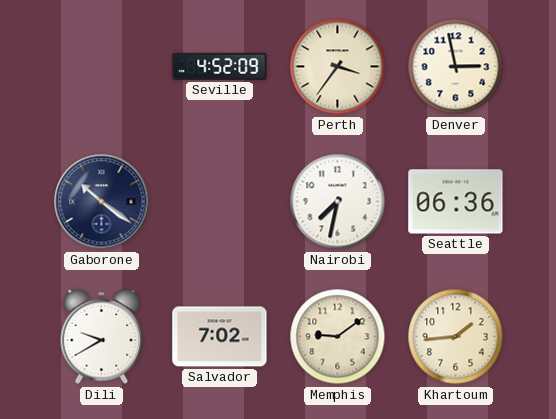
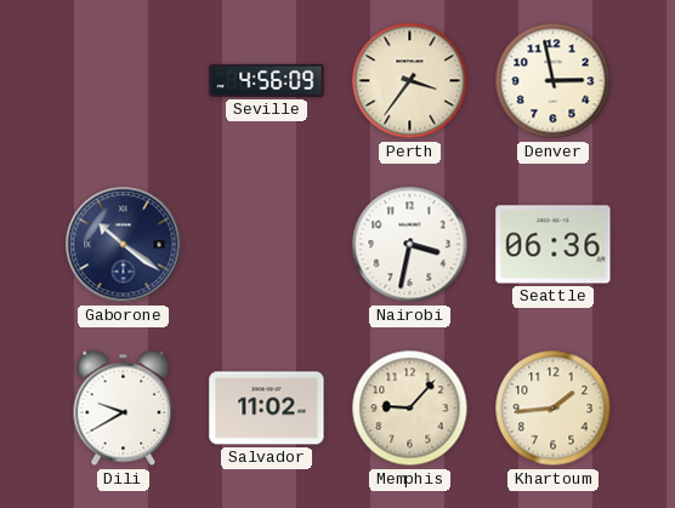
Seville: 4:52 -> 4:56 (267, 80)
Nairobi: 7:32 -> 3:32 (410, 245)
Salvador: 7:02 -> 11:02 (267, 409)
Memphis: 9:09 -> 9:07 (410, 409)
